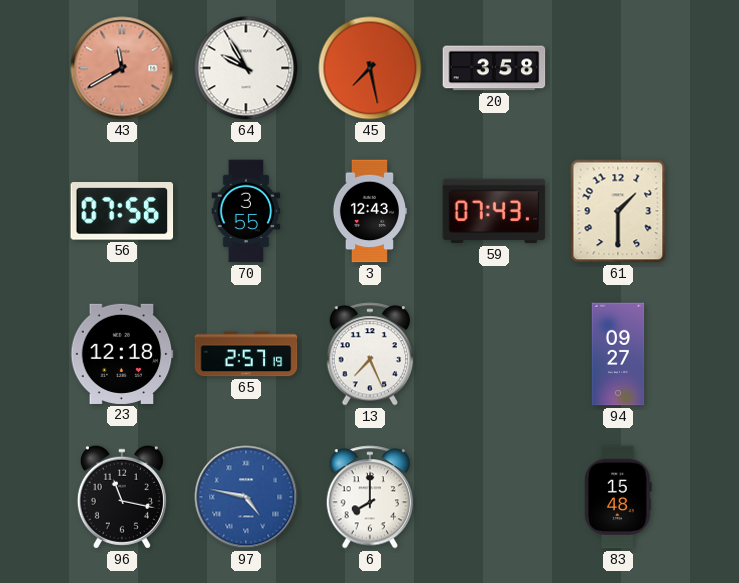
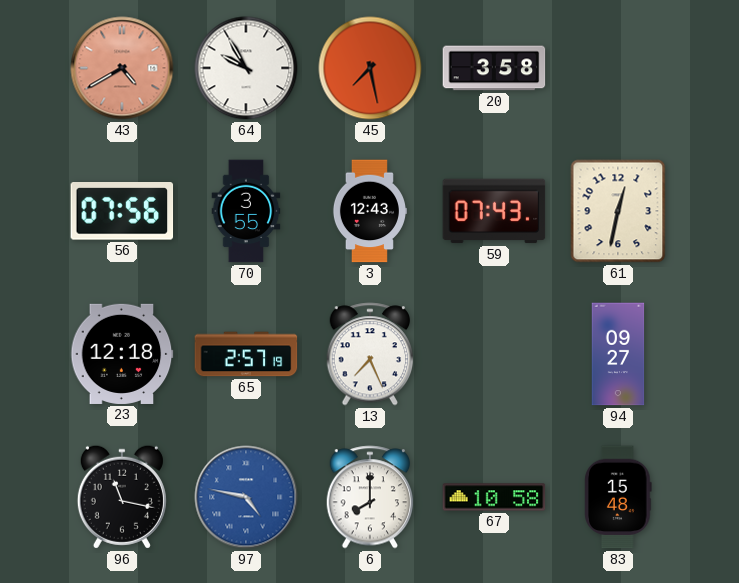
43: 11:40 -> 4:40 (122, 68)
61: 1:30 -> 12:32 (618, 211)
67: none -> 10:58 (494, 497)
